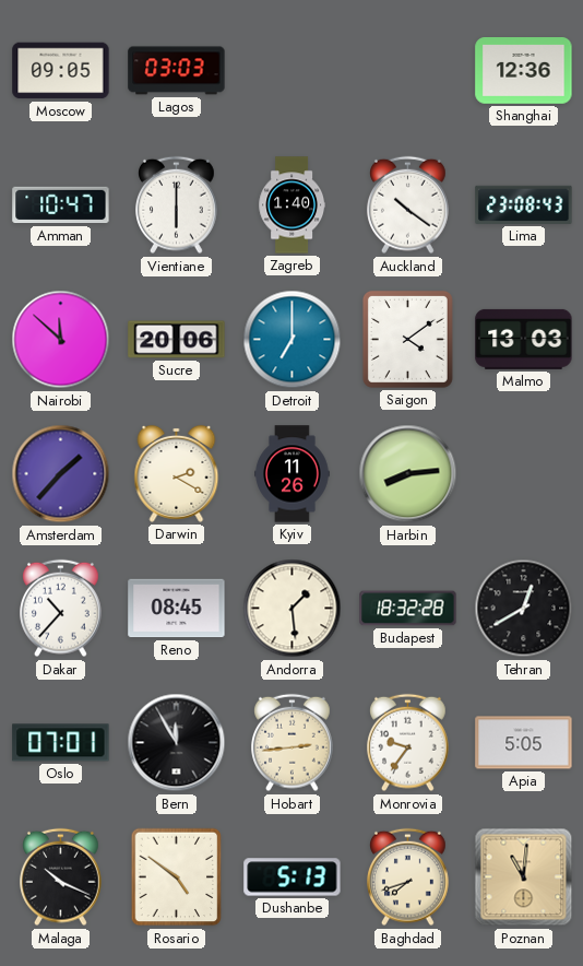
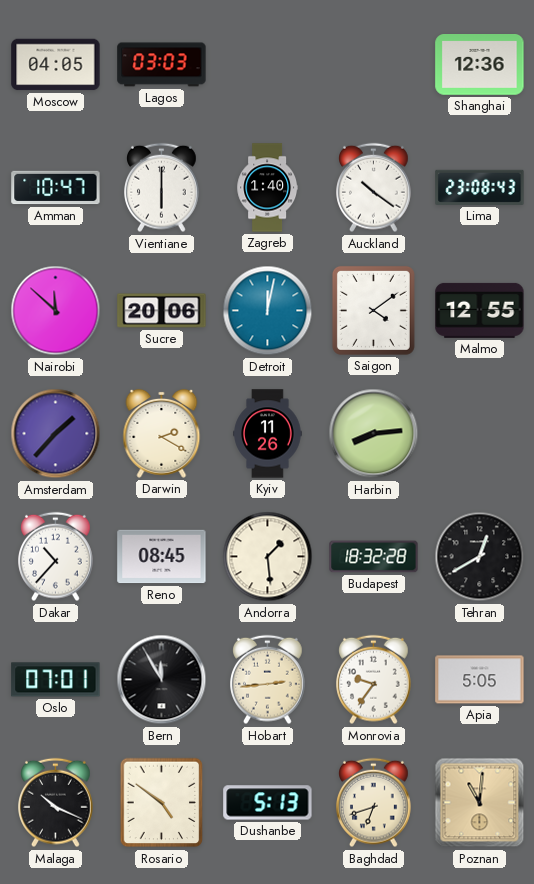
Moscow: 09:05 -> 04:05 (56, 65)
Detroit: 7:00 -> 12:02 (268, 311)
Malmo: 13:03 -> 12:55 (480, 310)
Baghdad: 7:42 -> 6:42 (374, 803)
